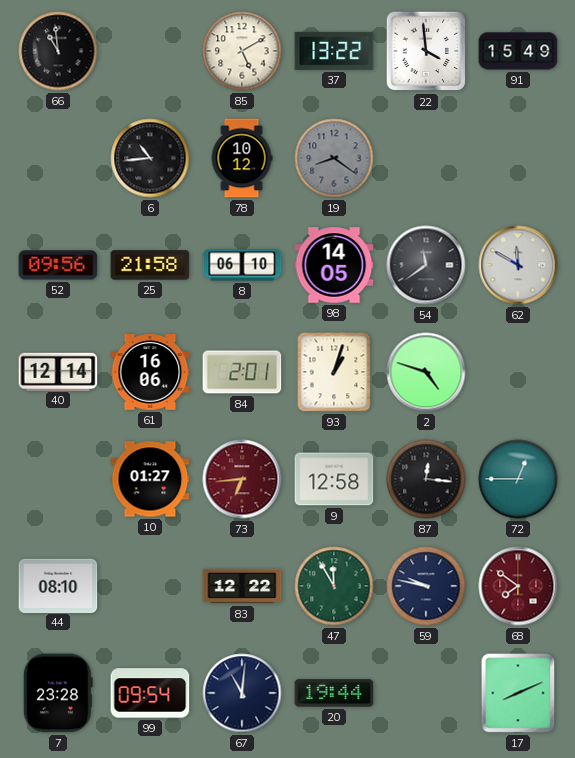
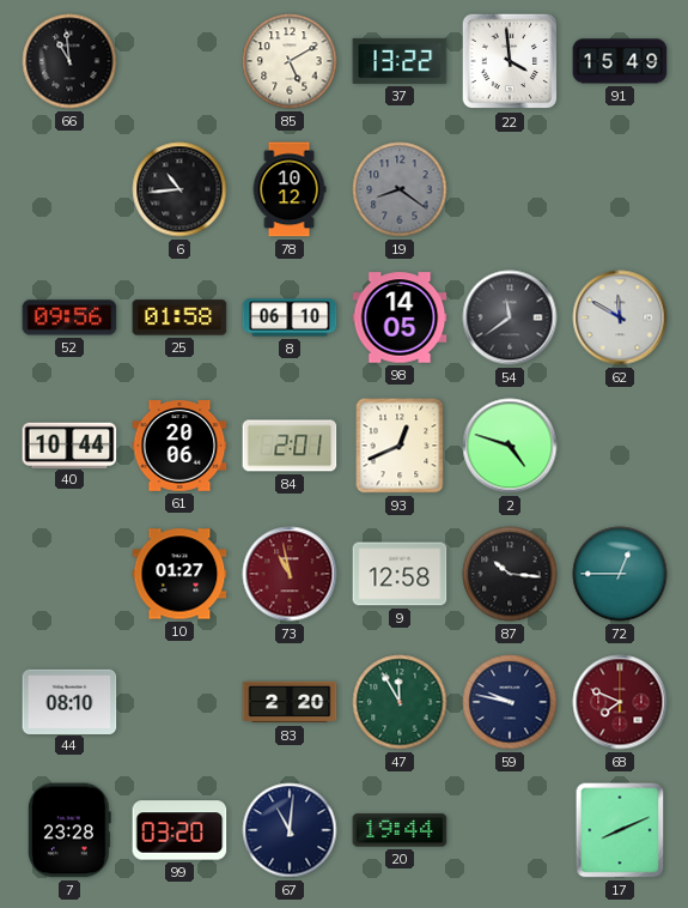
25: 21:58 -> 01:58 (179, 317)
40: 12:14 -> 10:44 (69, 444)
61: 16:06 -> 20:06 (179, 446)
93: 1:03 -> 12:41 (400, 446)
73: 6:44 -> 10:58 (290, 574)
87: 12:16 -> 10:16 (510, 574)
83: 12:22 -> 2:20 (290, 702)
68: 7:51 -> 7:49 (620, 702)
99: 09:54 -> 03:20 (179, 830)
